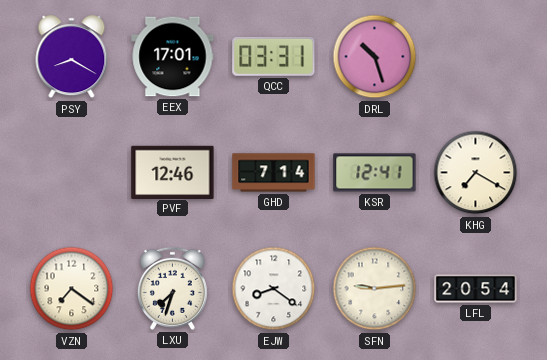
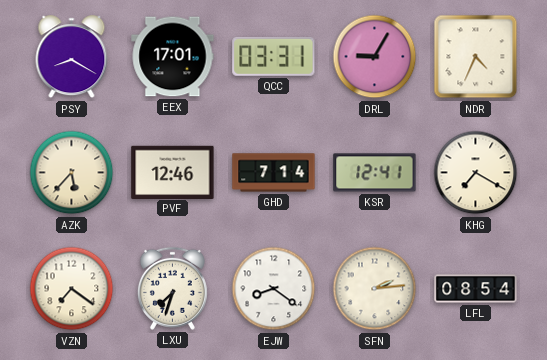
DRL: 10:27 -> 9:05 (375, 57)
NDR: none -> 4:34 (476, 57)
AZK: none -> 5:37 (72, 173)
SFN: 9:14 -> 2:14 (375, 289)
LFL: 20:54 -> 08:54 (476, 289)
